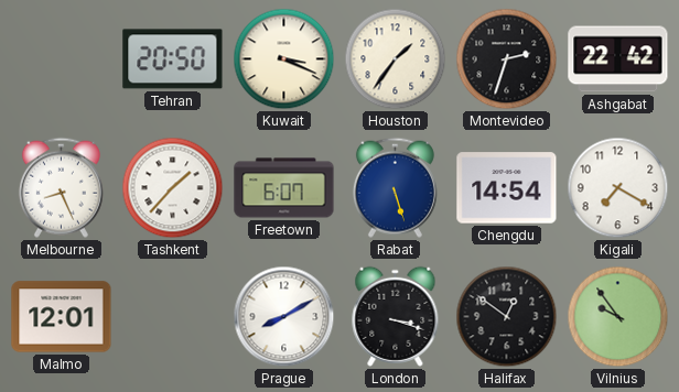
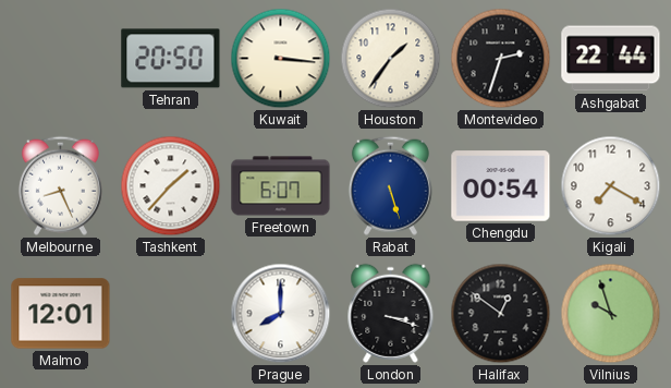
Kuwait: 3:19 -> 3:16 (281, 59)
Ashgabat: 22:42 -> 22:44 (611, 59)
Chengdu: 14:54 -> 00:54 (501, 186)
Prague: 8:10 -> 8:00 (281, 314)
Vilnius: 9:54 -> 9:57 (611, 314)
